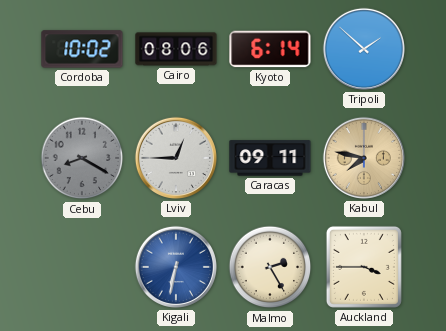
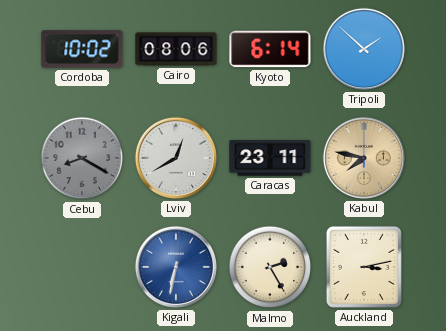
Lviv: 12:45 -> 12:40 (176, 158)
Caracas: 09:11 -> 23:11 (270, 158)
Auckland: 3:45 -> 3:13 (364, 267)
